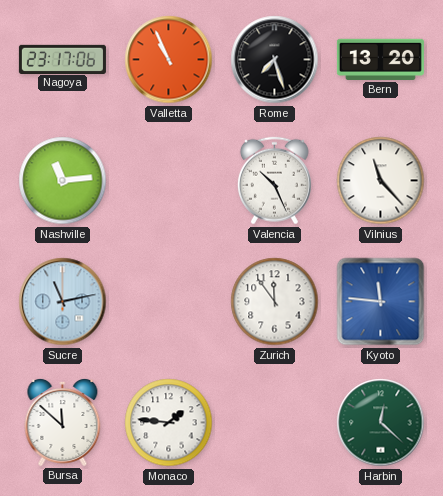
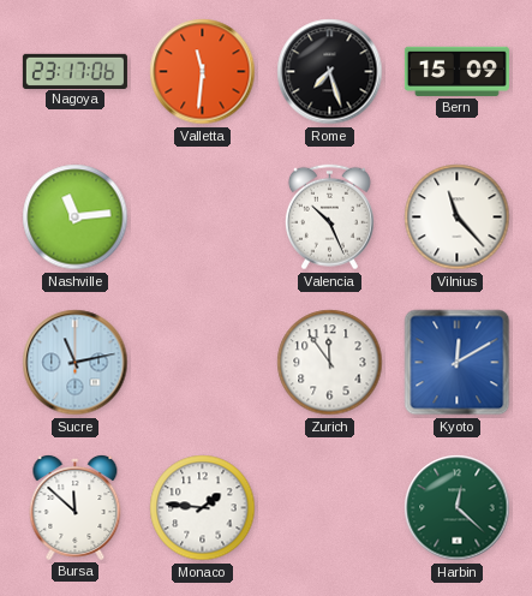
Valletta: 10:56 -> 11:31 (203, 72)
Bern: 13:20 -> 15:09 (456, 71)
Kyoto: 11:46 -> 12:10 (458, 363)
